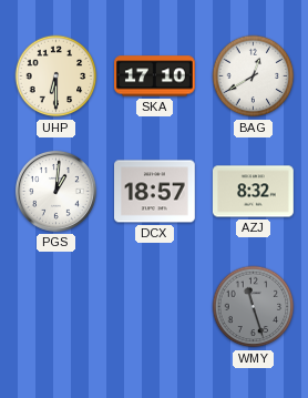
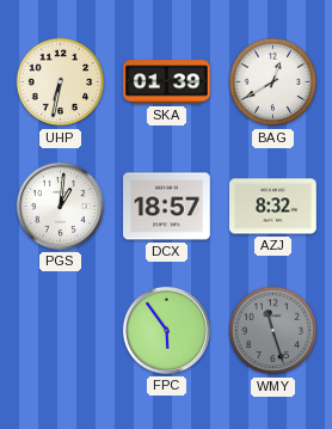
UHP: 6:30 -> 6:32 (61, 82)
SKA: 17:10 -> 01:39 (167, 82)
FPC: none -> 5:54 (166, 330)
